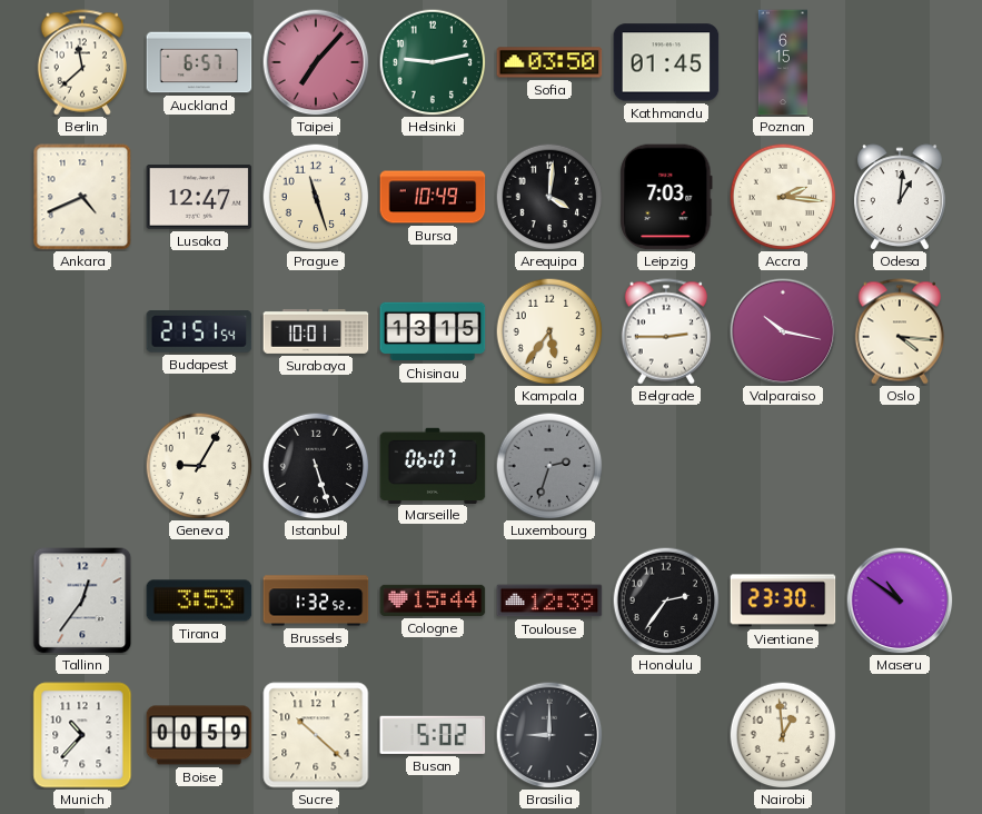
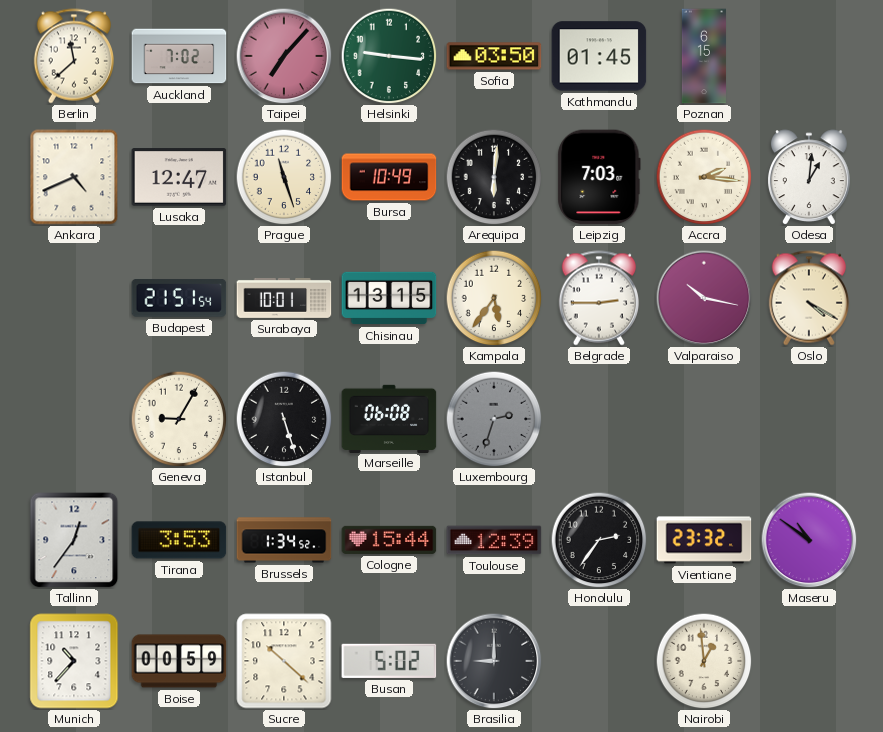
Auckland: 6:57 -> 7:02 (179, 56)
Helsinki: 9:13 -> 9:16 (389, 56)
Arequipa: 4:01 -> 6:01 (494, 177)
Oslo: 4:16 -> 4:20 (808, 298)
Marseille: 06:07 -> 06:08 (389, 418)
Brussels: 1:32 -> 1:34 (284, 540)
Vientiane: 23:30 -> 23:32 (704, 540)
